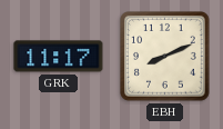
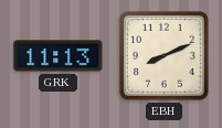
GRK: 11:17 -> 11:13 (59, 56)
